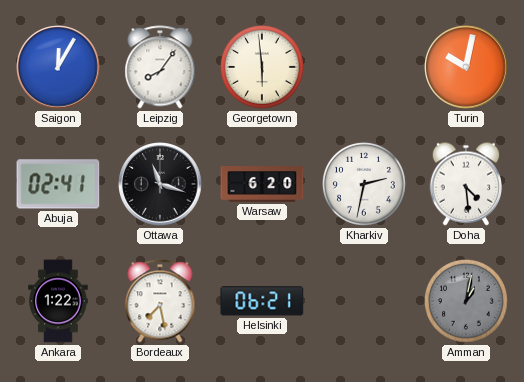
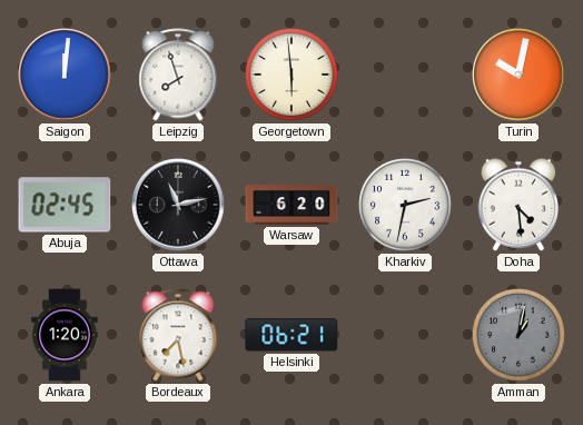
Saigon: 12:05 -> 12:01 (65, 75)
Leipzig: 8:06 -> 7:57 (178, 75)
Abuja: 02:41 -> 02:45 (65, 205)
Ottawa: 11:18 -> 11:13 (178, 205)
Ankara: 1:22 -> 1:20 (65, 335)
